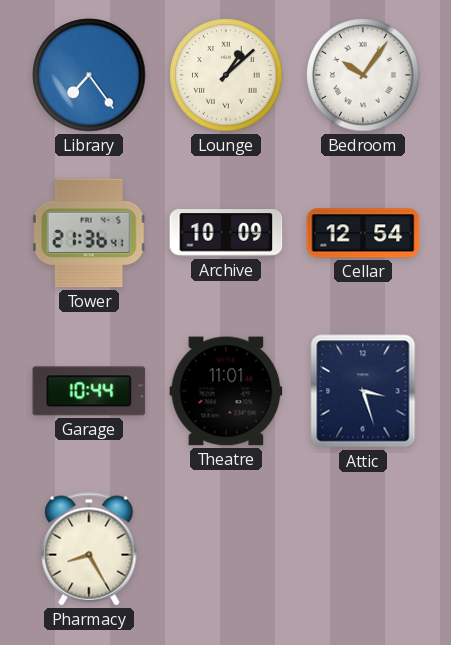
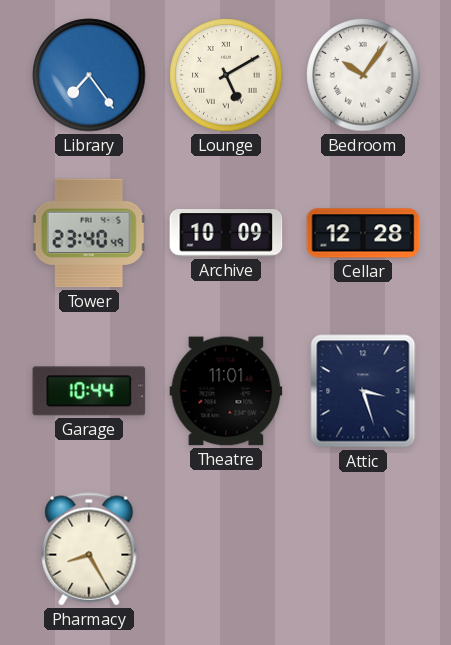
Lounge: 1:08 -> 5:10 (226, 75)
Tower: 21:36 -> 23:40 (89, 233)
Cellar: 12:54 -> 12:28 (363, 233)
